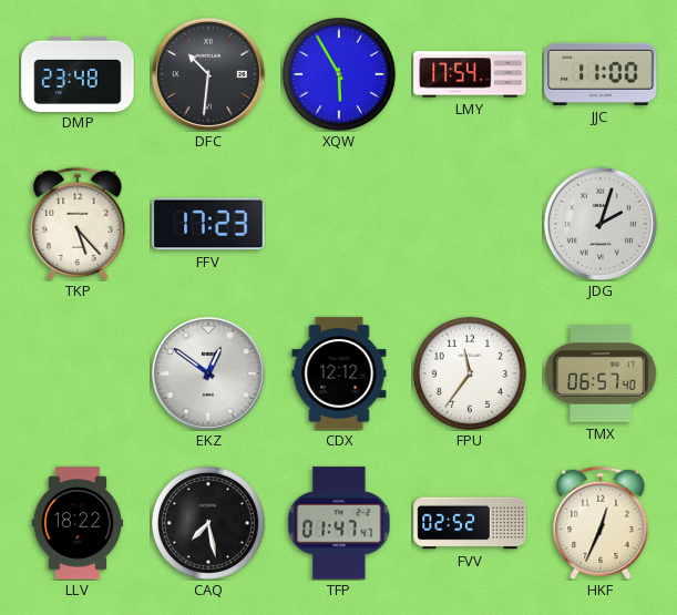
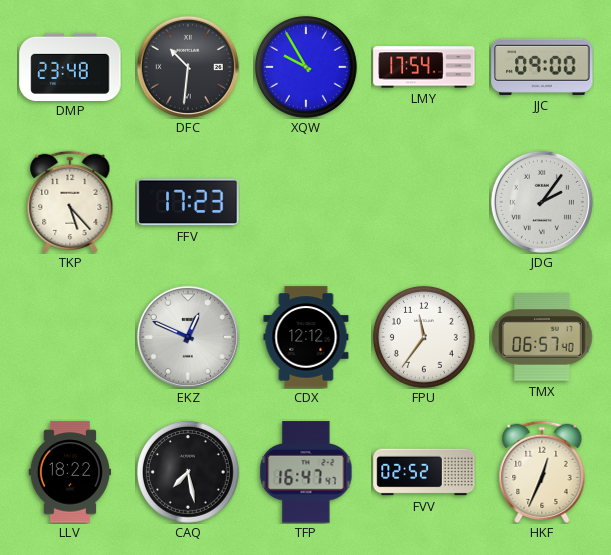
XQW: 5:55 -> 9:55 (306, 67)
JJC: 11:00 -> 09:00 (542, 67)
JDG: 2:03 -> 2:06 (542, 202)
EKZ: 12:51 -> 12:49 (188, 337)
TFP: 01:47 -> 16:47 (306, 472)
